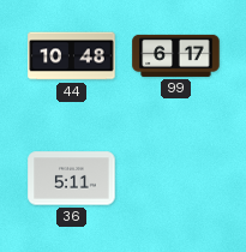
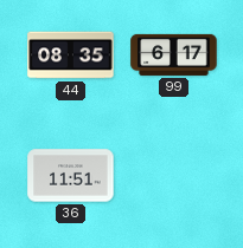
44: 10:48 -> 08:35 (71, 56)
36: 5:11 -> 11:51 (71, 176)
